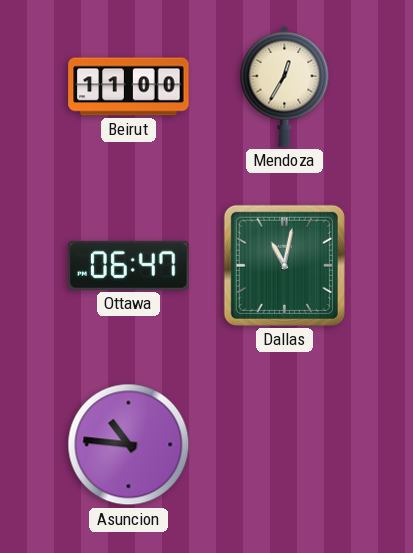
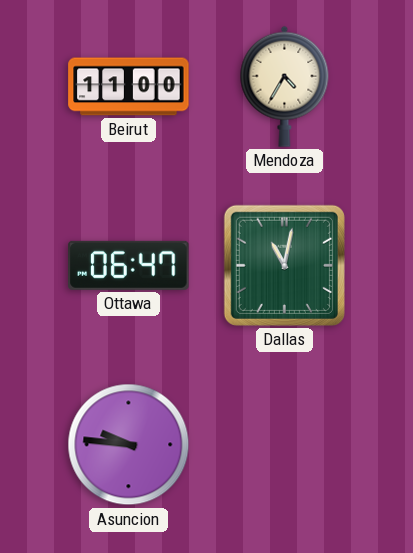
Mendoza: 12:35 -> 4:35 (285, 86)
Asuncion: 10:46 -> 9:46 (129, 445)
